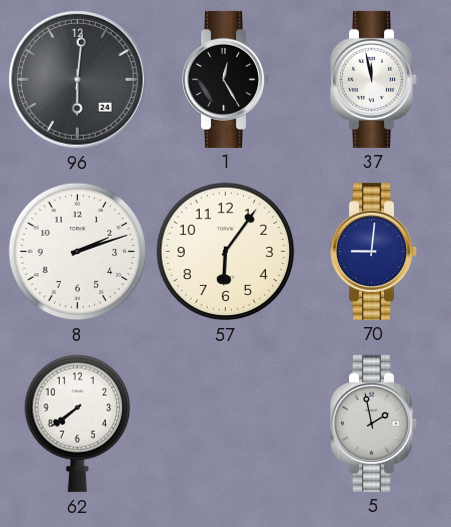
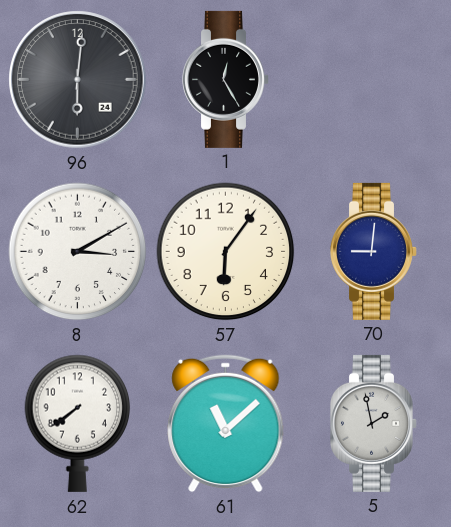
37: 11:58 -> none (374, 79)
8: 2:12 -> 3:10 (78, 252)
61: none -> 11:08 (226, 424)
